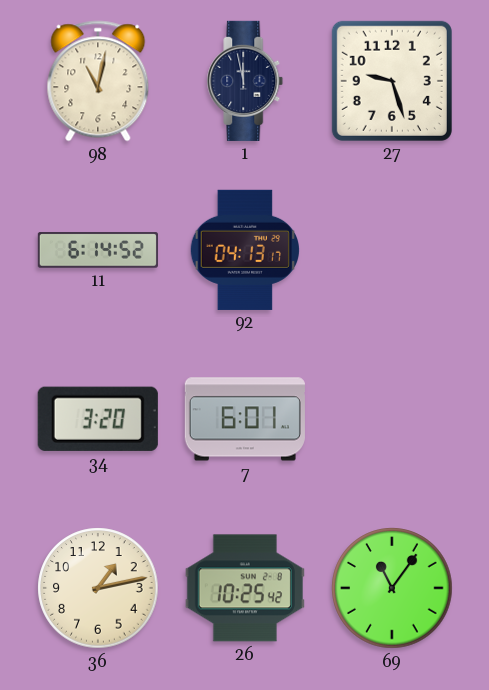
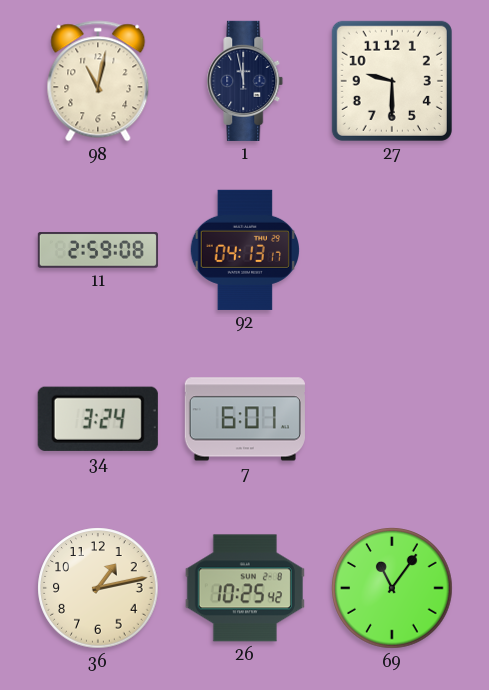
27: 9:27 -> 9:30 (392, 81)
11: 6:14 -> 2:59 (98, 250)
34: 3:20 -> 3:24 (98, 419)
